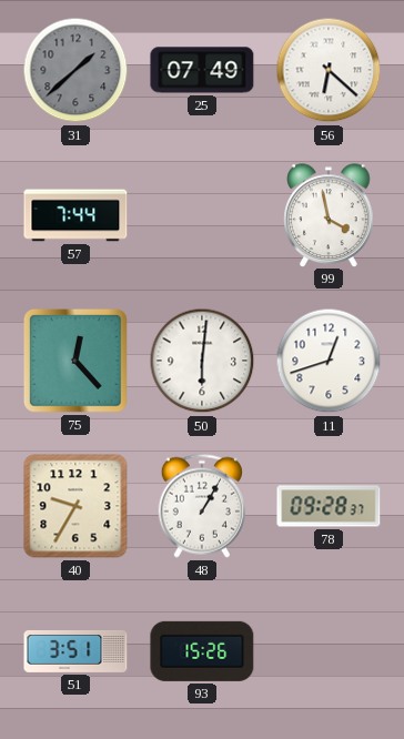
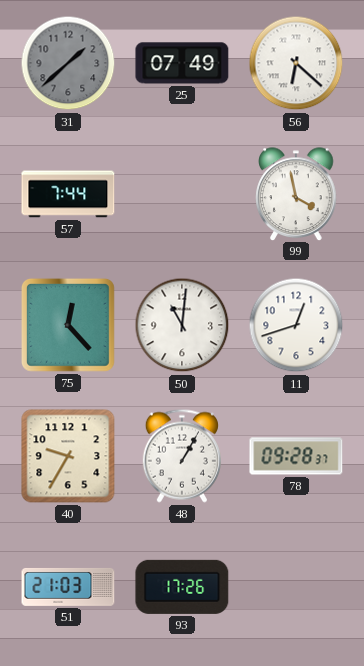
50: 6:01 -> 11:01 (182, 325)
51: 3:51 -> 21:03 (68, 587)
93: 15:26 -> 17:26 (182, 587)
